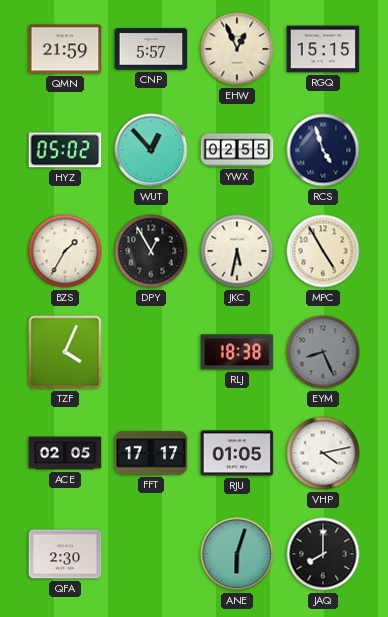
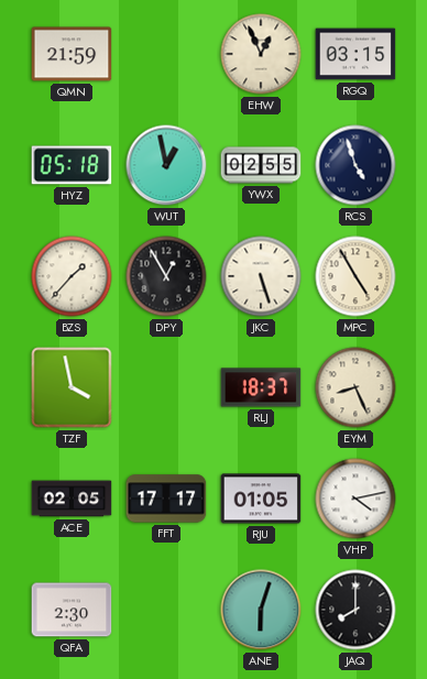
CNP: 5:57 -> none (151, 49)
RGQ: 15:15 -> 03:15 (355, 54)
HYZ: 05:02 -> 05:18 (72, 165)
WUT: 12:53 -> 12:58 (166, 165)
BZS: 1:35 -> 1:37 (72, 276)
JKC: 5:32 -> 5:27 (261, 276)
TZF: 4:04 -> 3:58 (72, 387)
RLJ: 18:38 -> 18:37 (261, 387)
EYM dial: grey -> cream (355, 387)
